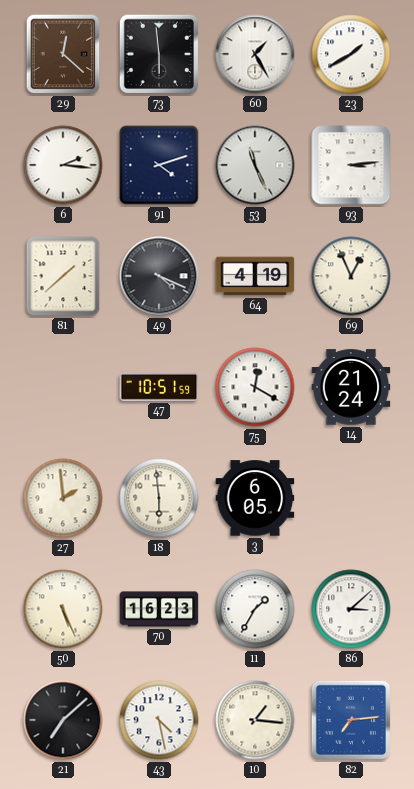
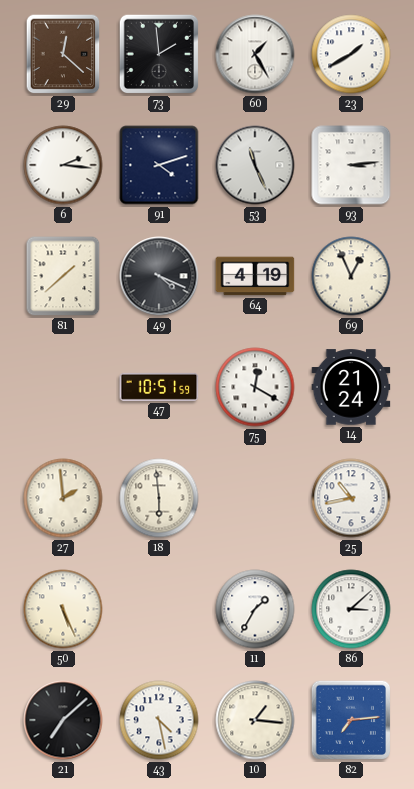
73: 5:59 -> 1:59 (159, 54)
3: 6:05 -> none (255, 498)
25: none -> 10:43 (351, 498)
70: 16:23 -> none (159, 609)
